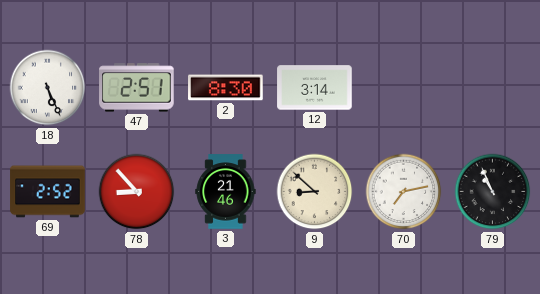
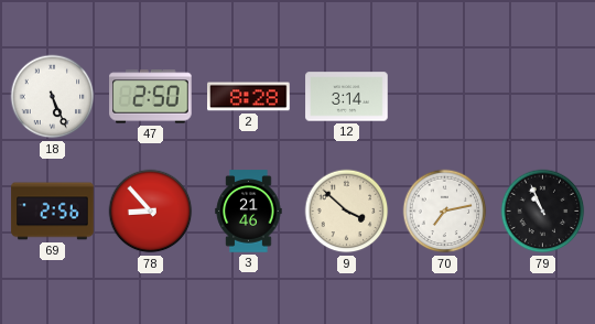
47: 2:51 -> 2:50 (151, 97)
2: 8:30 -> 8:28 (249, 97)
69: 2:52 -> 2:56 (53, 212)
9: 8:52 -> 3:52 (347, 212)
